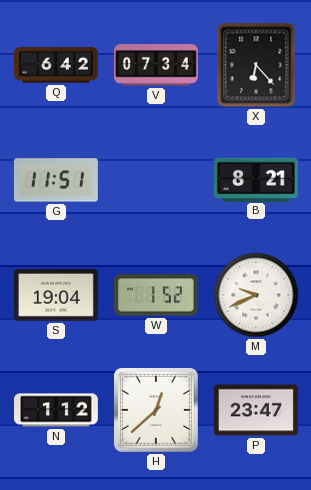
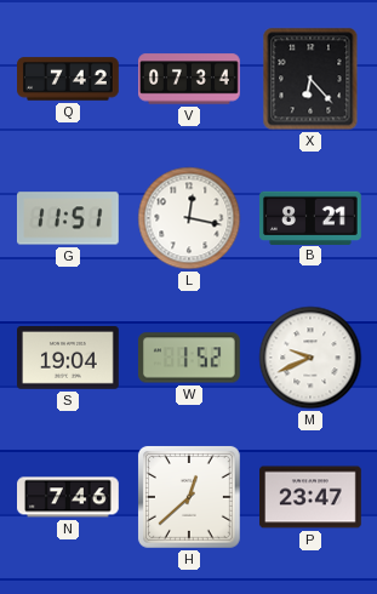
Q: 6:42 -> 7:42 (69, 79)
L: none -> 12:17 (189, 218)
N: 1:12 -> 7:46 (69, 497)
